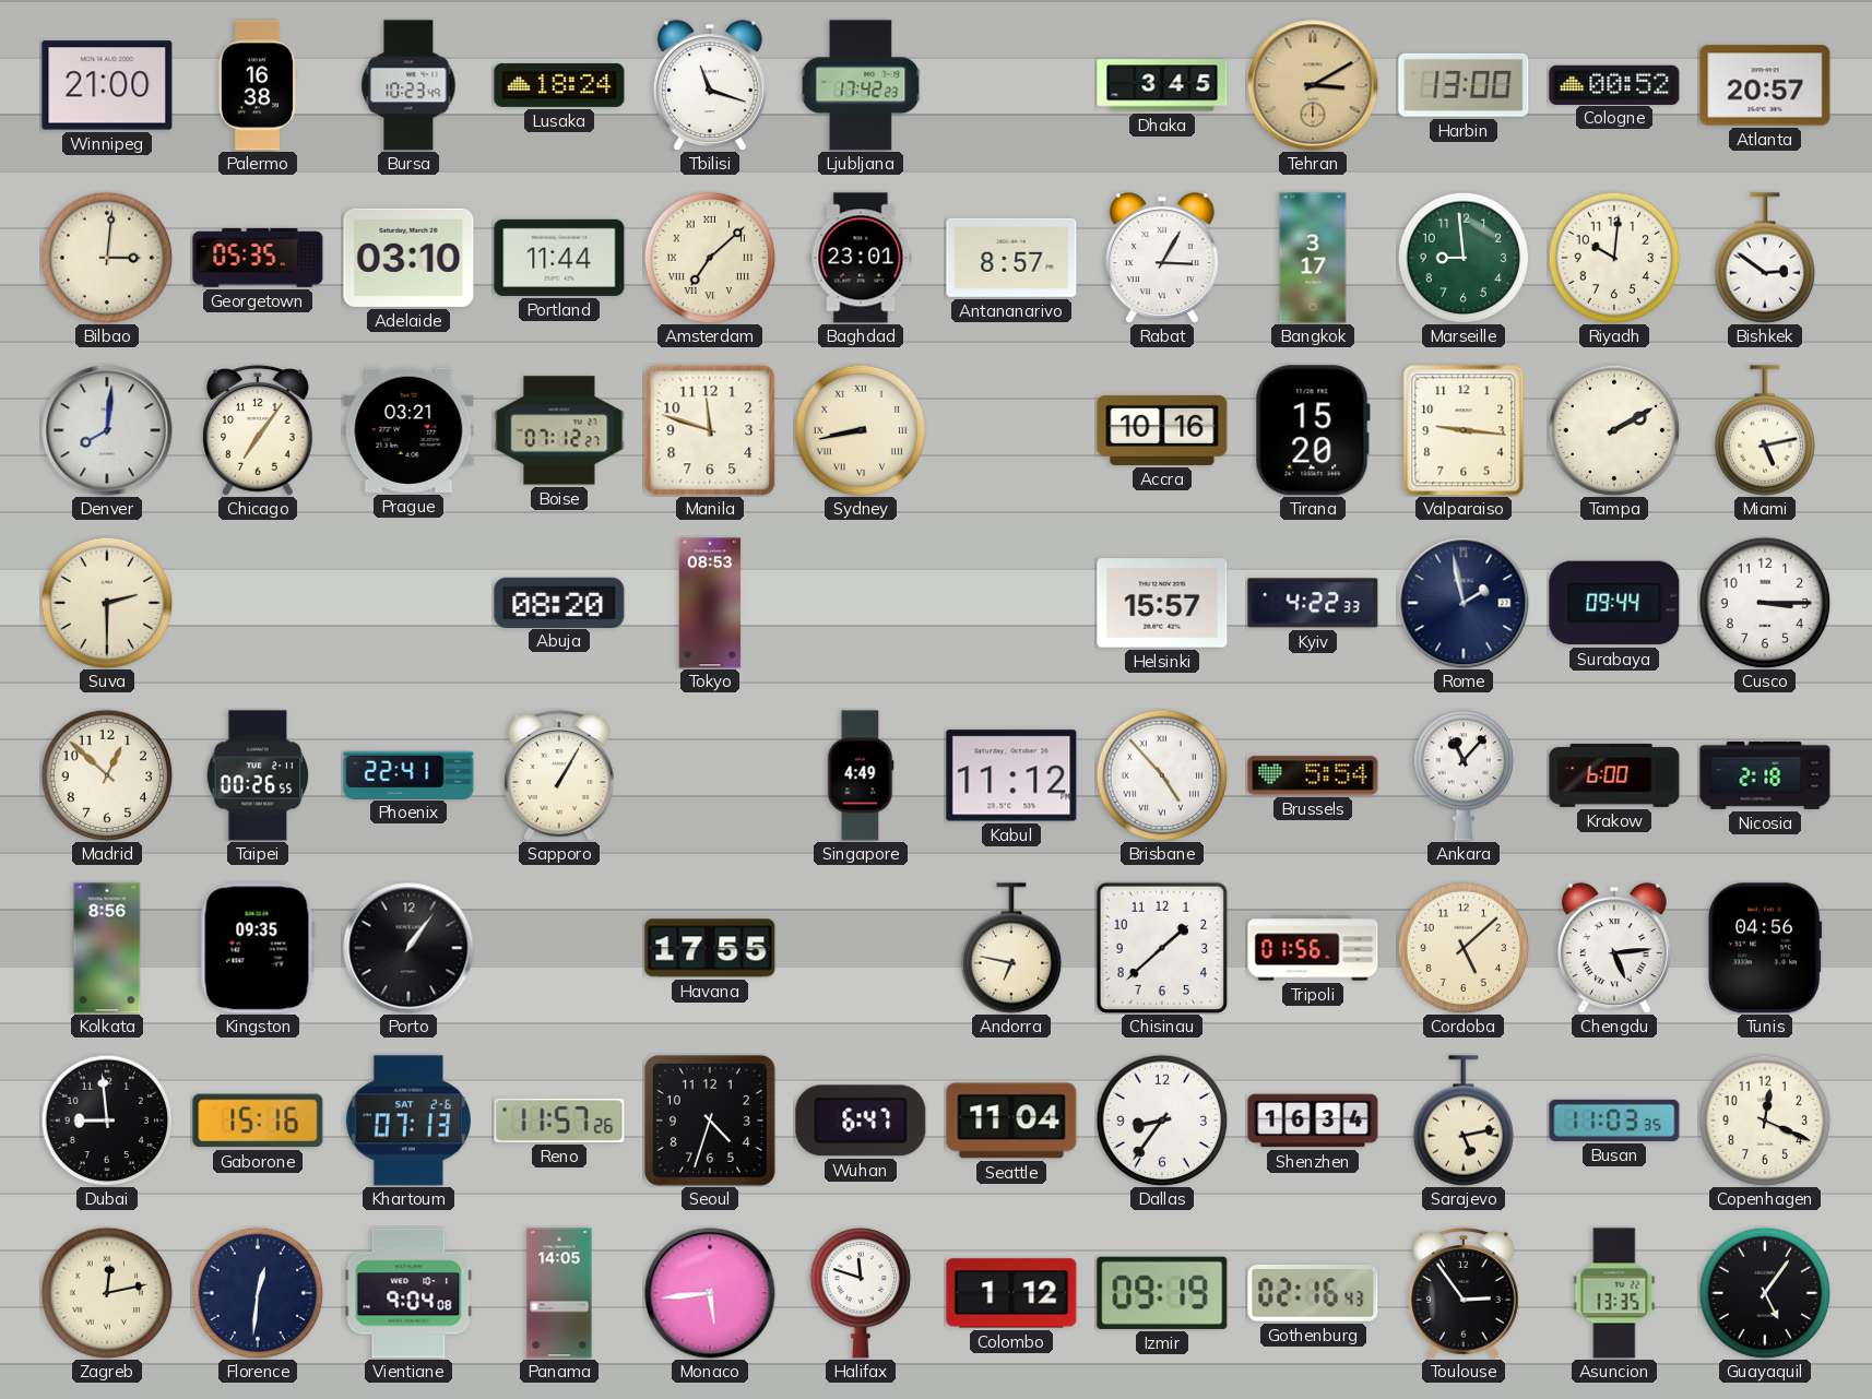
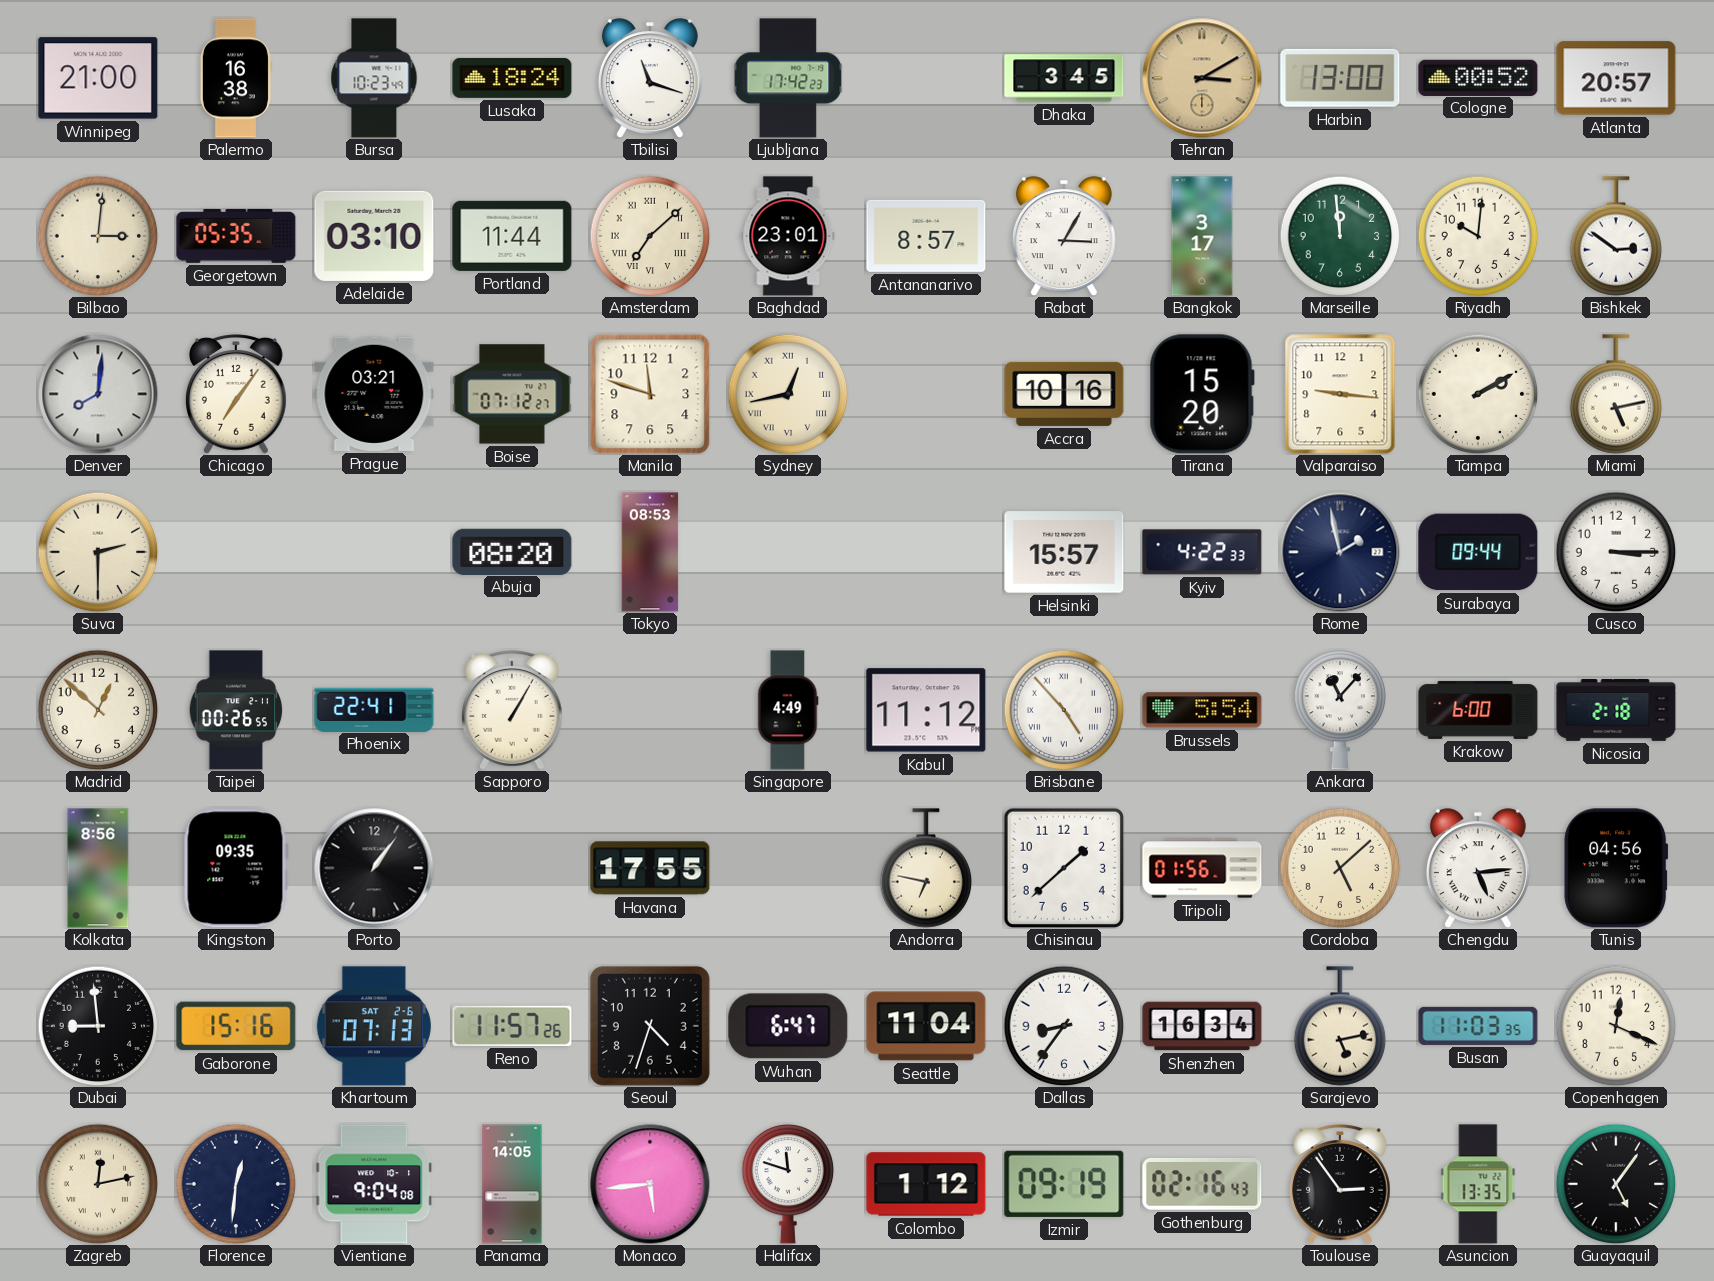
Marseille: 8:59 -> 11:59 (1340, 236)
Sydney: 8:43 -> 12:43 (788, 394)
